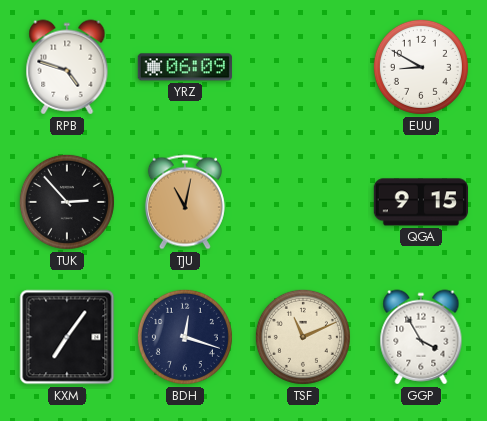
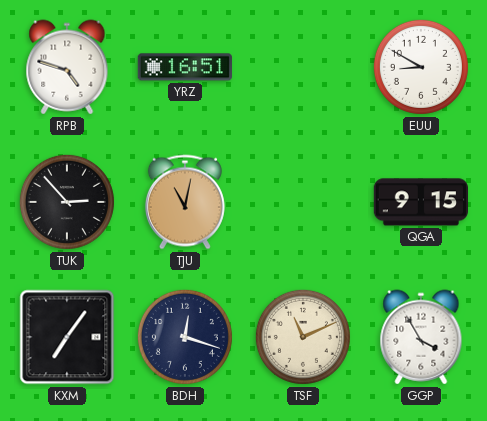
YRZ: 06:09 -> 16:51 (185, 67)
